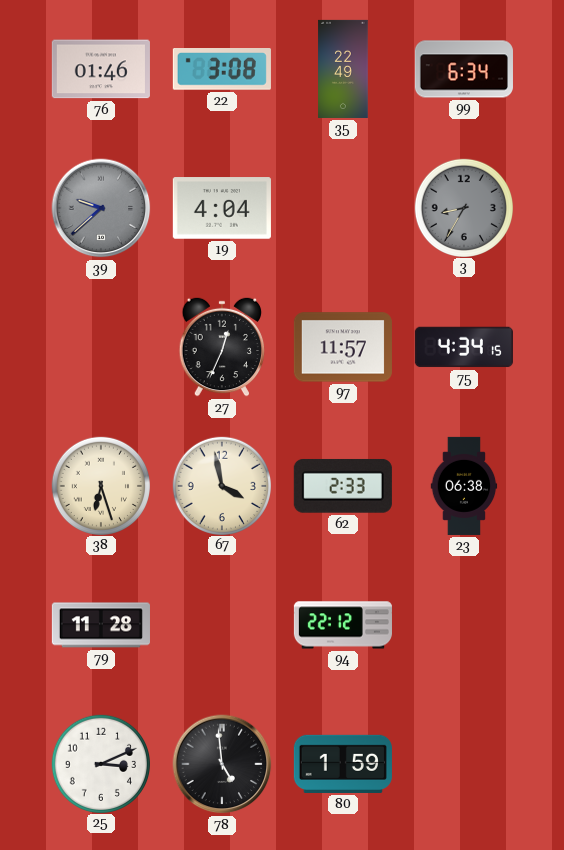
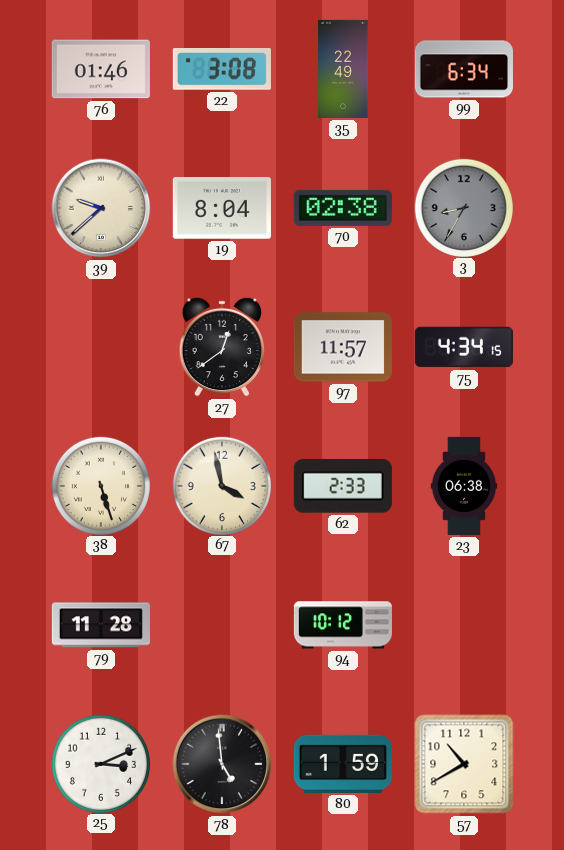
39 dial: grey -> cream (101, 208)
19: 4:04 -> 8:04 (222, 208)
70: none -> 02:38 (343, 208)
27: 12:34 -> 12:39 (222, 347)
38: 6:27 -> 5:27 (100, 485)
94: 22:12 -> 10:12 (343, 625)
57: none -> 10:40 (464, 764)
